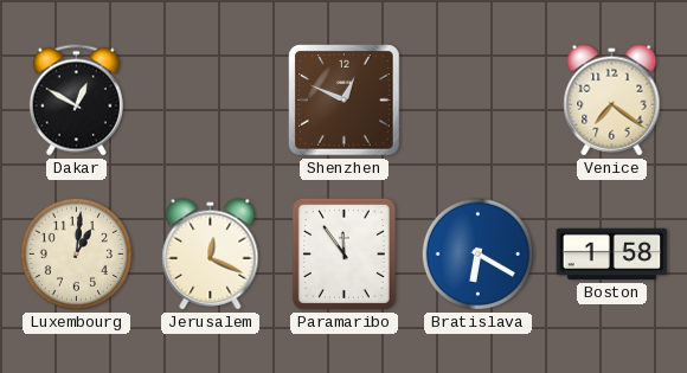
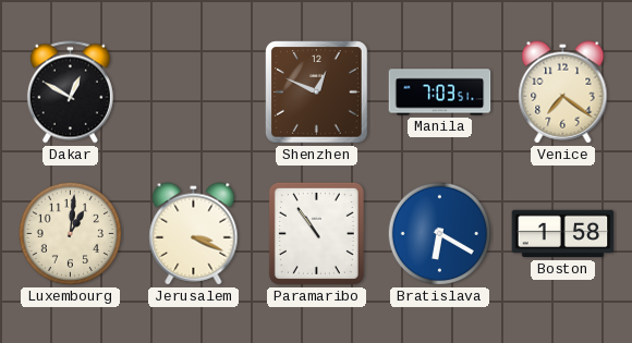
Manila: none -> 7:03 (440, 93)
Jerusalem: 12:19 -> 3:19 (194, 234)
Paramaribo: 11:54 -> 10:54 (316, 233)
